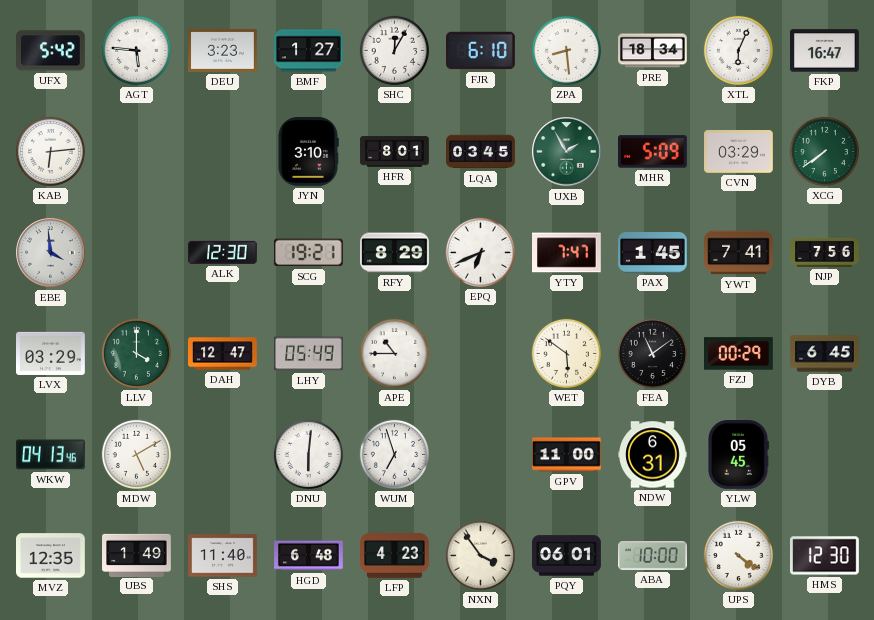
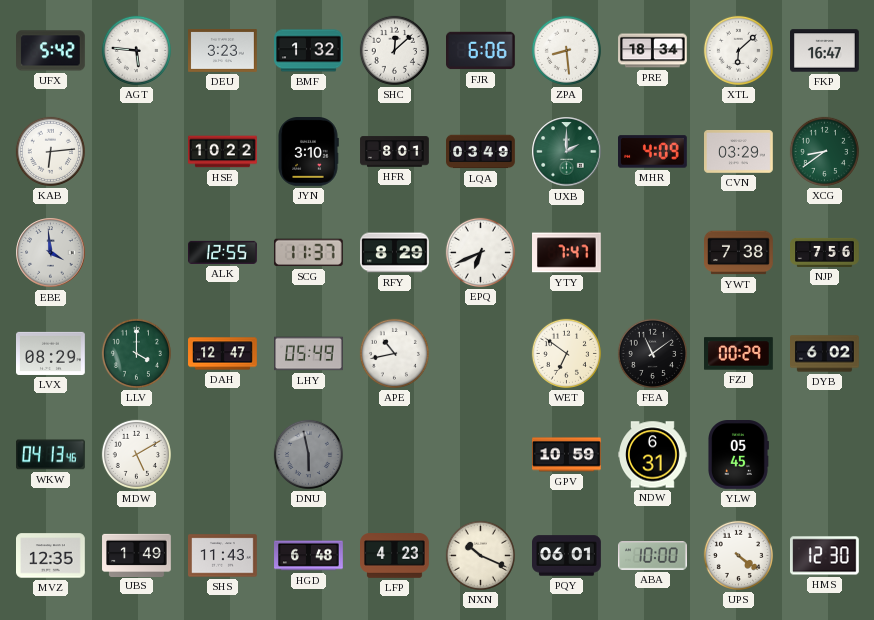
BMF: 1:27 -> 1:32 (309, 51)
SHC: 12:05 -> 12:08 (394, 50)
FJR: 6:10 -> 6:06 (481, 51)
XTL: 6:04 -> 6:08 (738, 50)
HSE: none -> 10:22 (223, 152)
LQA: 03:45 -> 03:49 (481, 152)
UXB: 1:55 -> 2:00 (567, 152)
MHR: 5:09 -> 4:09 (653, 152)
XCG: 7:39 -> 8:39 (824, 151)
ALK: 12:30 -> 12:55 (223, 252)
SCG: 19:21 -> 11:37 (308, 253)
PAX: 1:45 -> none (653, 253)
YWT: 7:41 -> 7:38 (739, 253)
LVX: 03:29 -> 08:29 (51, 353)
APE: 10:45 -> 10:43 (394, 353)
WET: 5:51 -> 6:51 (566, 353)
DYB: 6:45 -> 6:02 (825, 354)
DNU: 6:01 -> 5:58 (308, 454)
DNU dial: white -> grey (308, 454)
WUM: 6:57 -> none (394, 454)
GPV: 11:00 -> 10:59 (567, 455)
SHS: 11:40 -> 11:43 (223, 556)
NXN: 3:54 -> 10:19 (480, 555)
